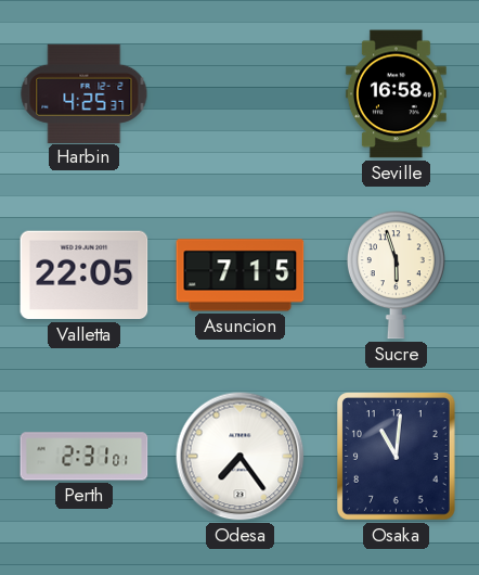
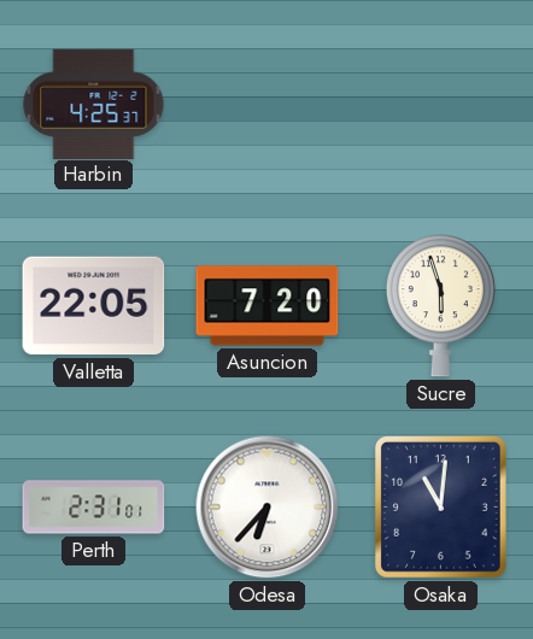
Seville: 16:58 -> none (396, 94)
Asuncion: 7:15 -> 7:20 (268, 306)
Odesa: 7:24 -> 6:37 (268, 508)
